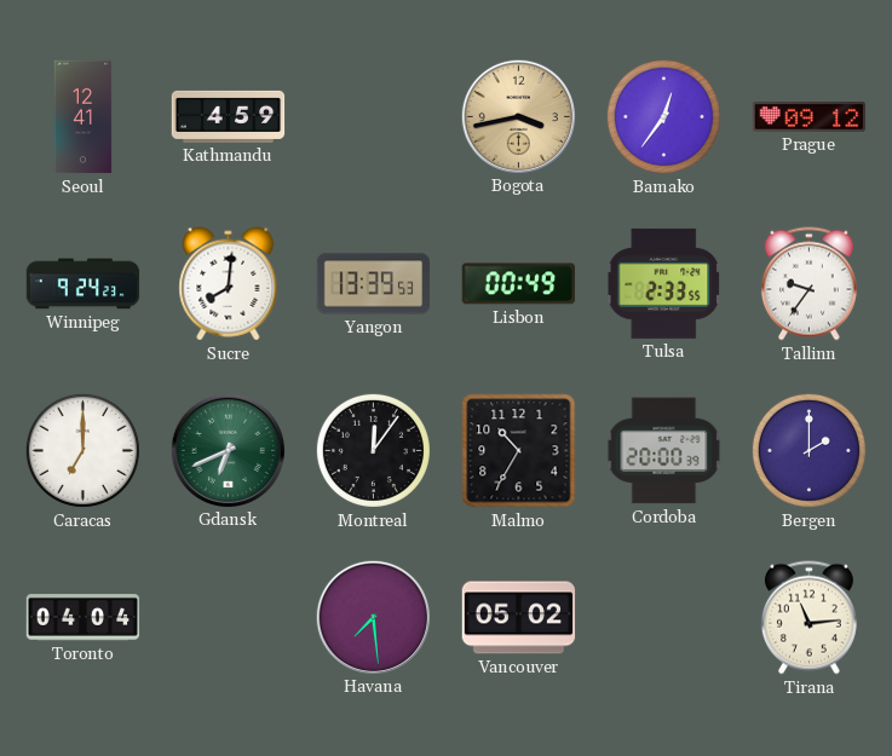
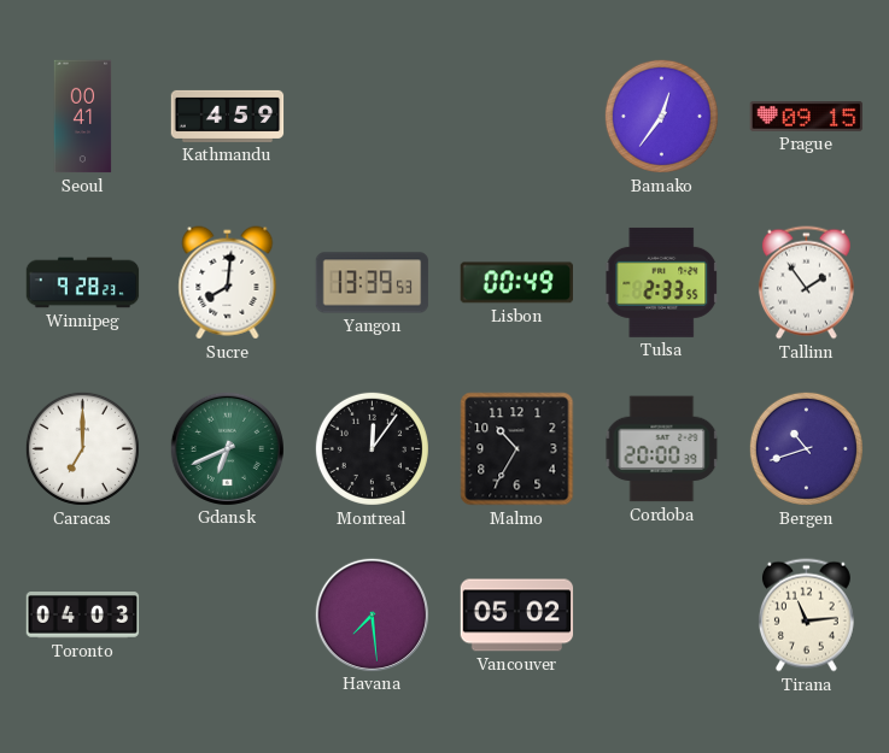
Seoul: 12:41 -> 00:41 (83, 117)
Bogota: 3:43 -> none (518, 116)
Prague: 09:12 -> 09:15 (807, 117)
Winnipeg: 9:24 -> 9:28 (83, 283)
Tallinn: 9:36 -> 1:54 (806, 283)
Bergen: 2:00 -> 10:42 (806, 448)
Toronto: 04:04 -> 04:03 (83, 616)
